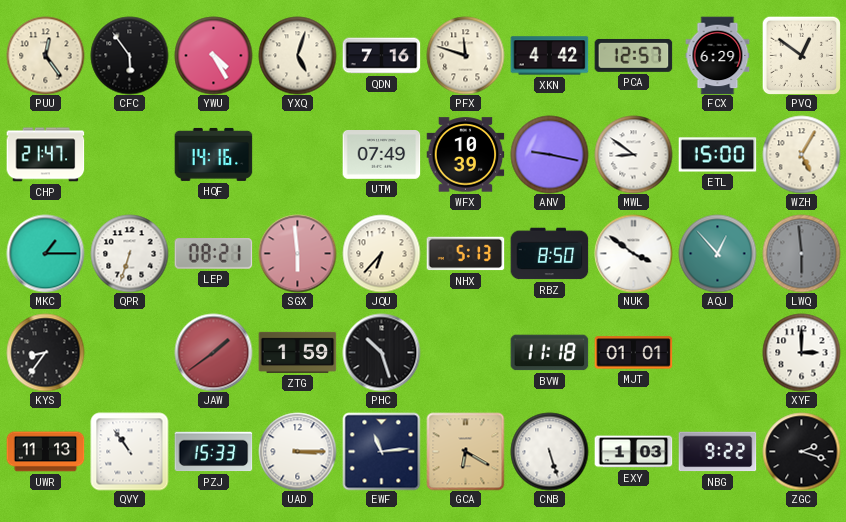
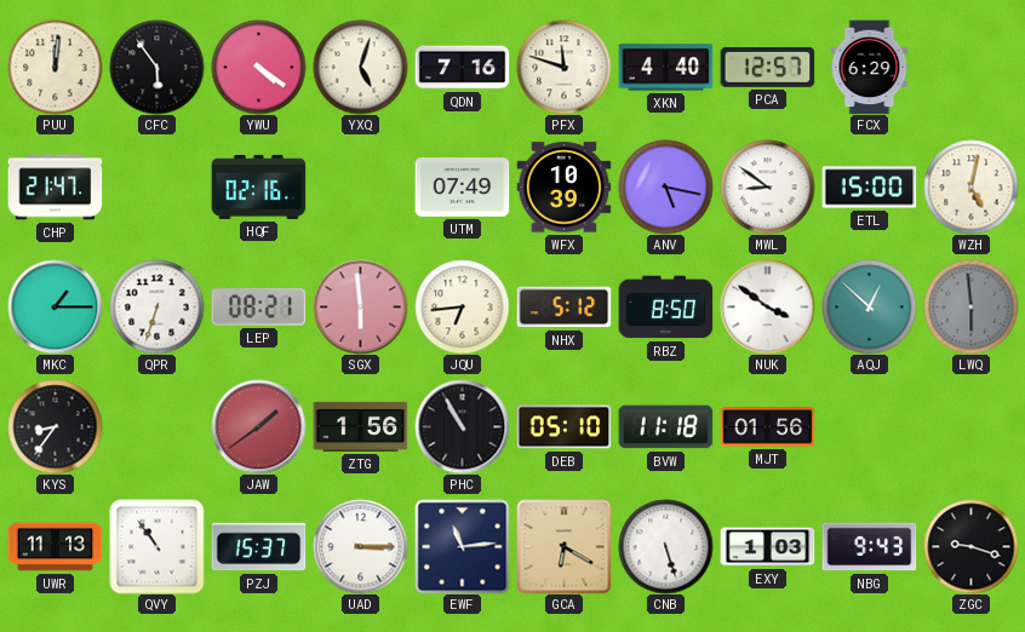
PUU: 12:24 -> 12:01 (55, 67)
YWU: 4:25 -> 4:21 (258, 67)
XKN: 4:42 -> 4:40 (665, 68)
PVQ: 12:51 -> none (801, 55)
HQF: 14:16 -> 02:16 (258, 186)
ANV: 9:17 -> 5:17 (665, 186)
WZH: 5:05 -> 5:02 (970, 186)
JQU: 6:37 -> 6:44 (462, 306)
NHX: 5:13 -> 5:12 (563, 308)
AQJ: 12:53 -> 12:52 (869, 306)
ZTG: 1:59 -> 1:56 (360, 426)
PHC: 10:27 -> 10:55 (462, 426)
DEB: none -> 05:10 (563, 427)
MJT: 01:01 -> 01:56 (767, 427)
XYF: 3:00 -> none (801, 352)
PZJ: 15:33 -> 15:37 (258, 547)
NBG: 9:22 -> 9:43 (869, 547)
ZGC: 2:18 -> 9:18 (970, 546)
